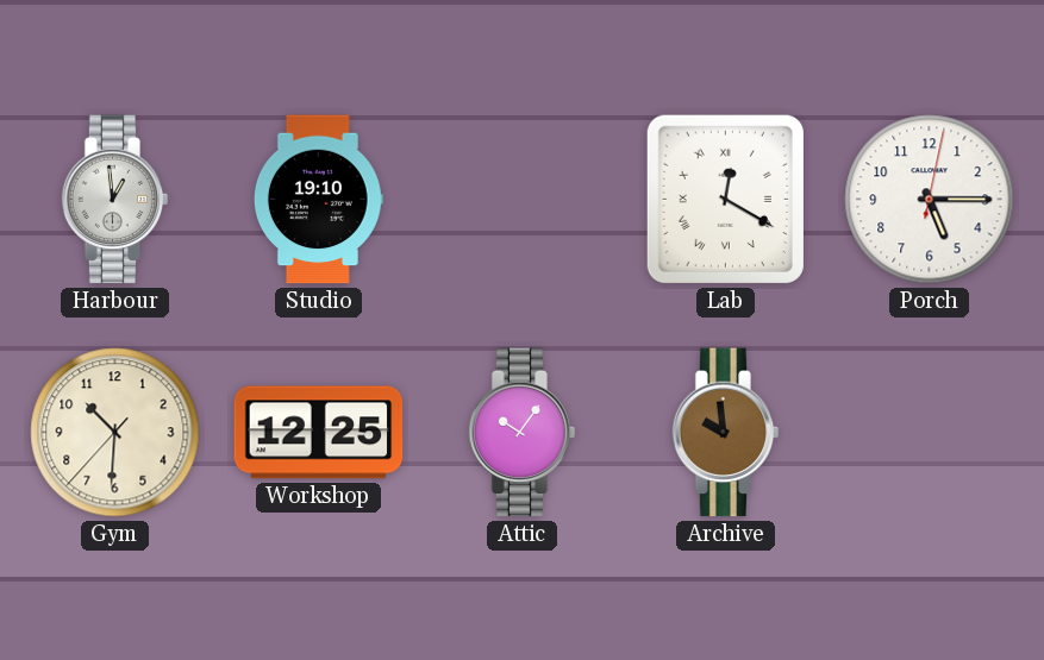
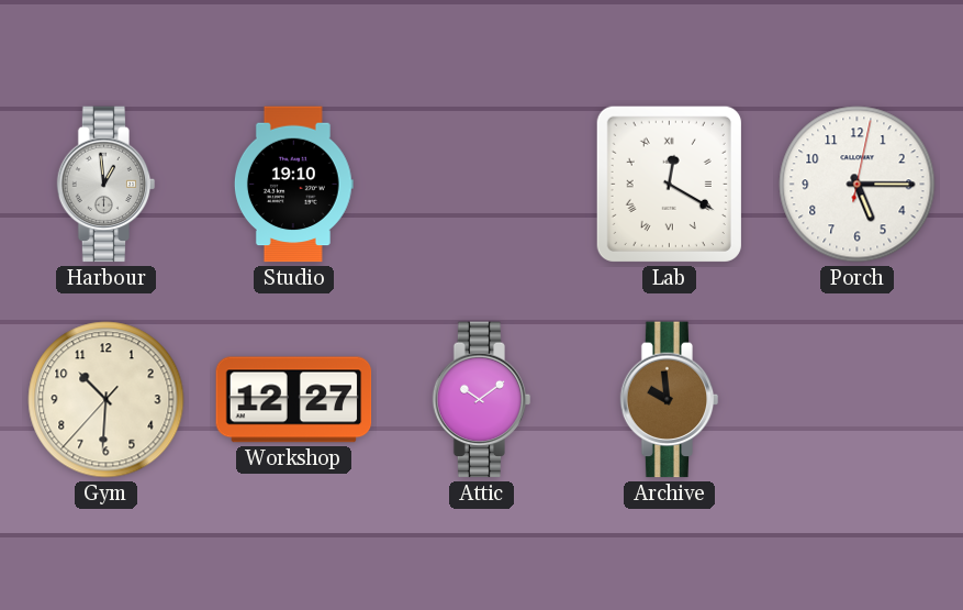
Workshop: 12:25 -> 12:27 (294, 400)
Attic: 10:06 -> 10:09 (482, 400)
